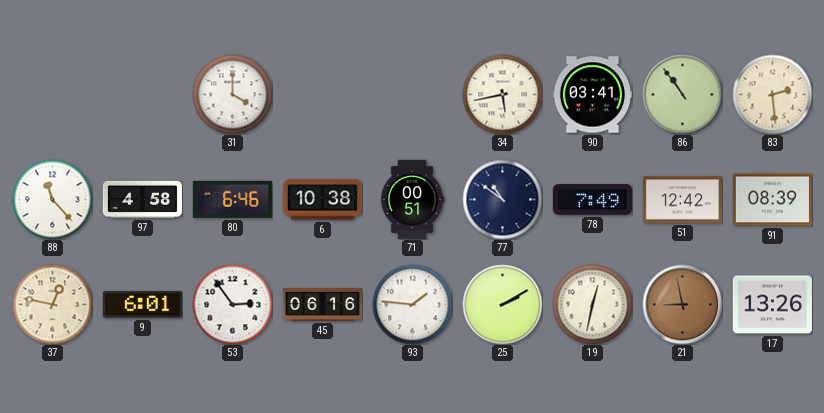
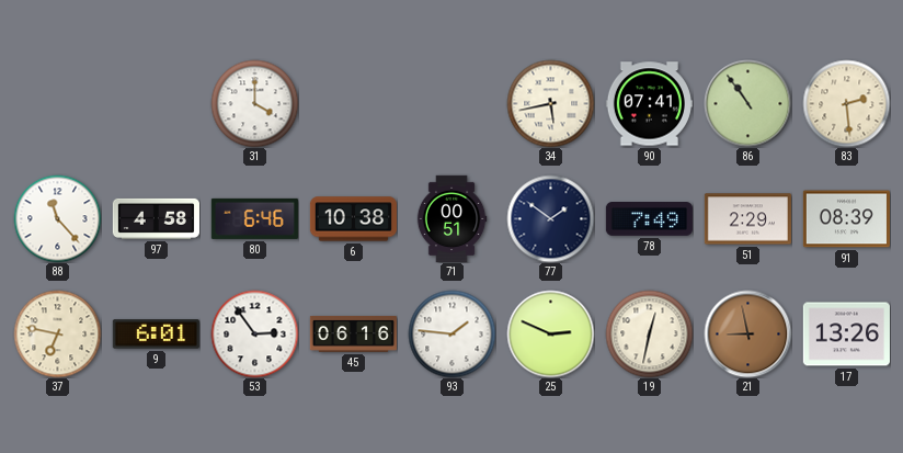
90: 03:41 -> 07:41 (649, 104)
77: 10:51 -> 1:51 (550, 218)
51: 12:42 -> 2:29 (747, 219)
37: 12:47 -> 6:47 (57, 333)
25: 2:10 -> 2:49 (550, 333)
